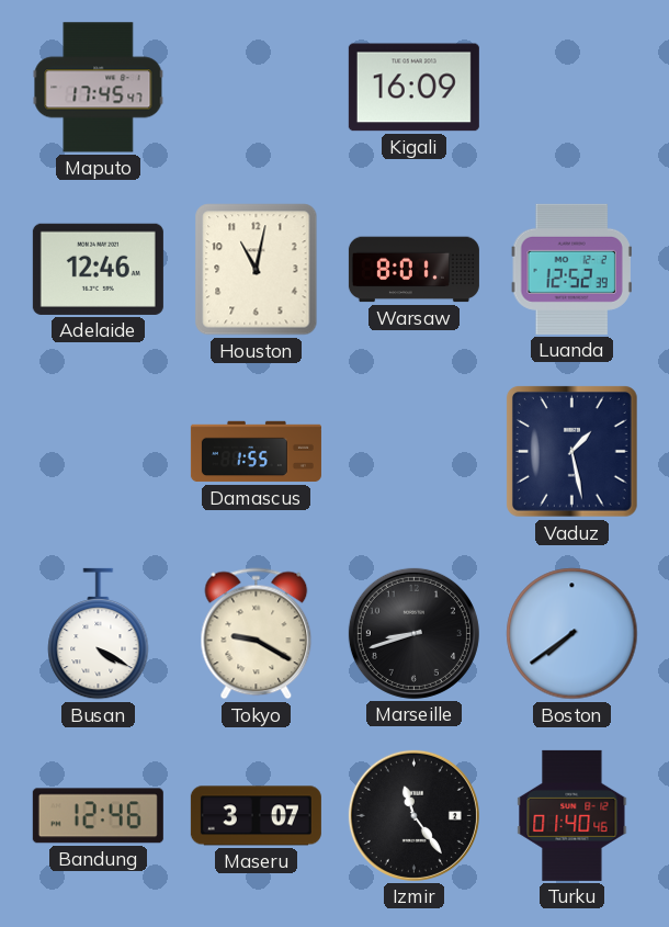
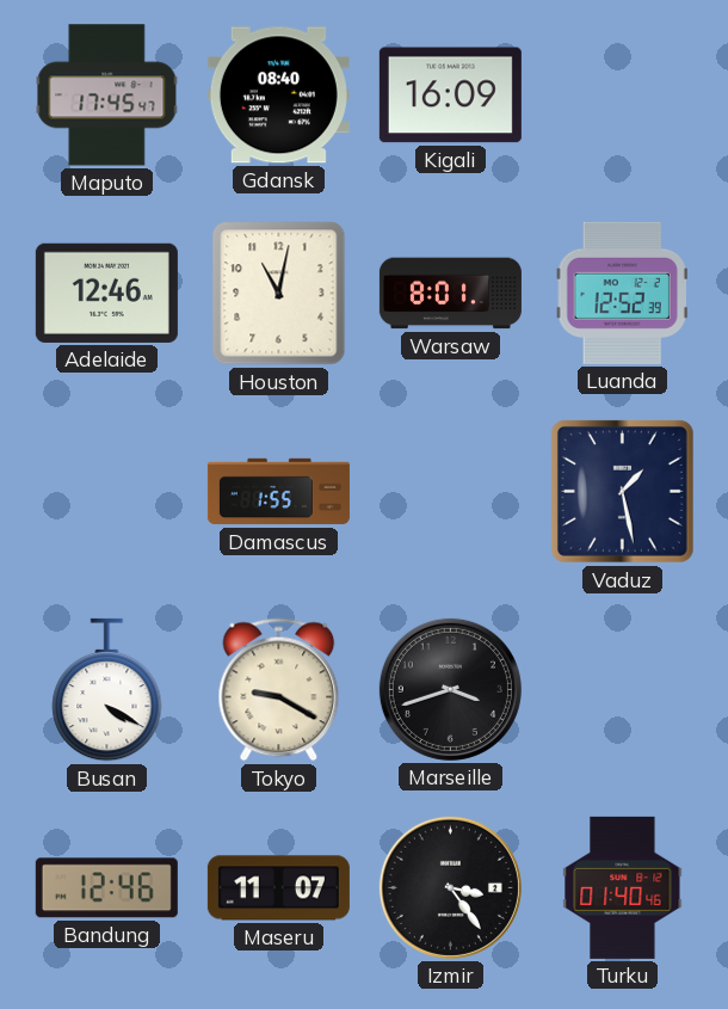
Gdansk: none -> 08:40 (278, 96)
Marseille: 8:42 -> 3:42 (450, 689)
Boston: 7:39 -> none (572, 634)
Maseru: 3:07 -> 11:07 (278, 888)
Izmir: 11:24 -> 3:24 (450, 887)
